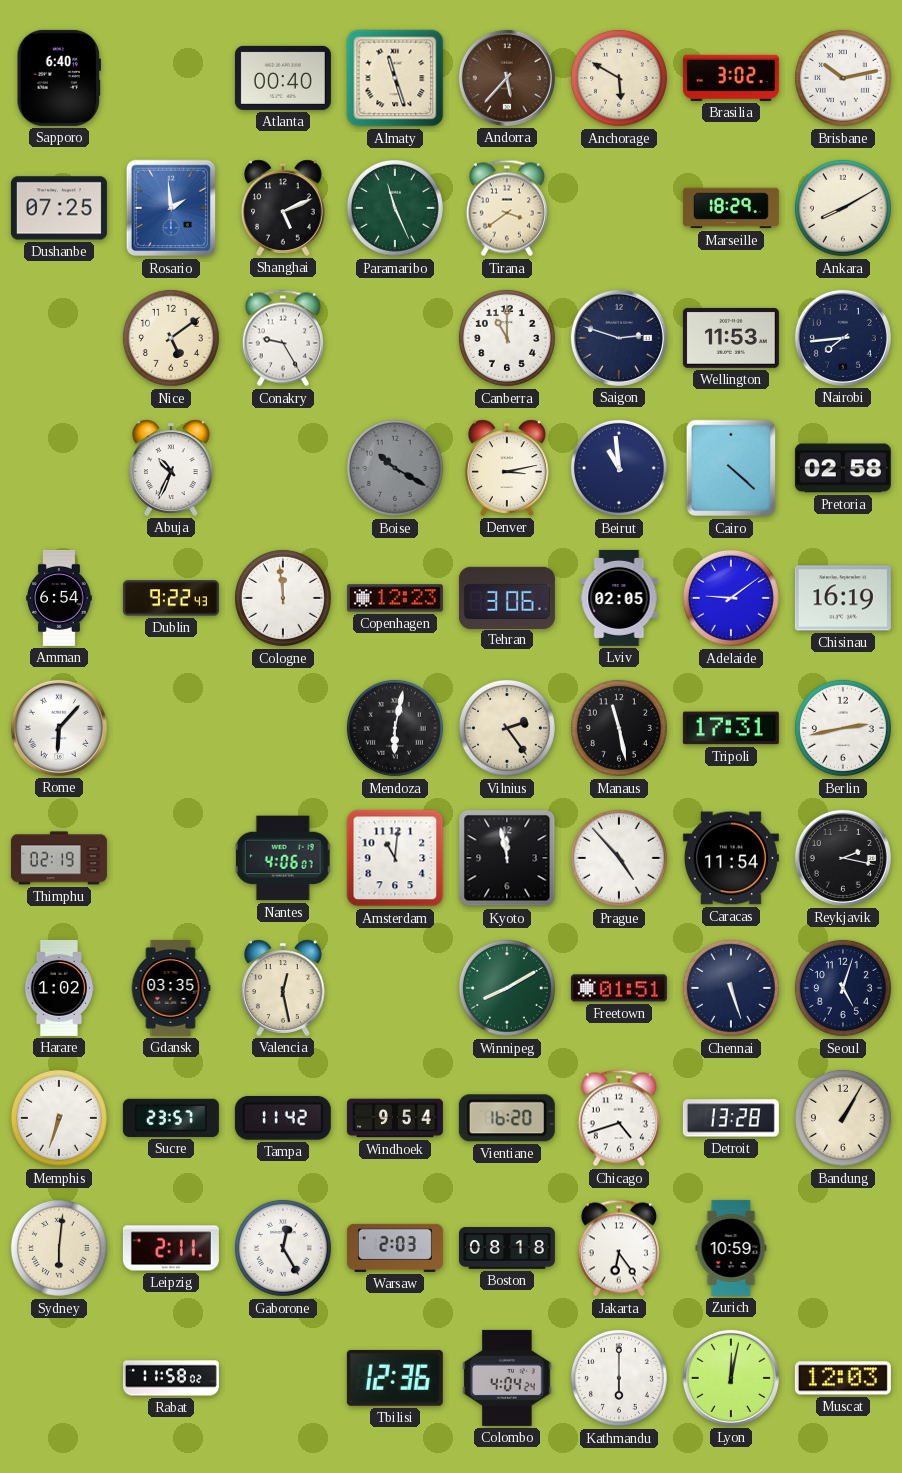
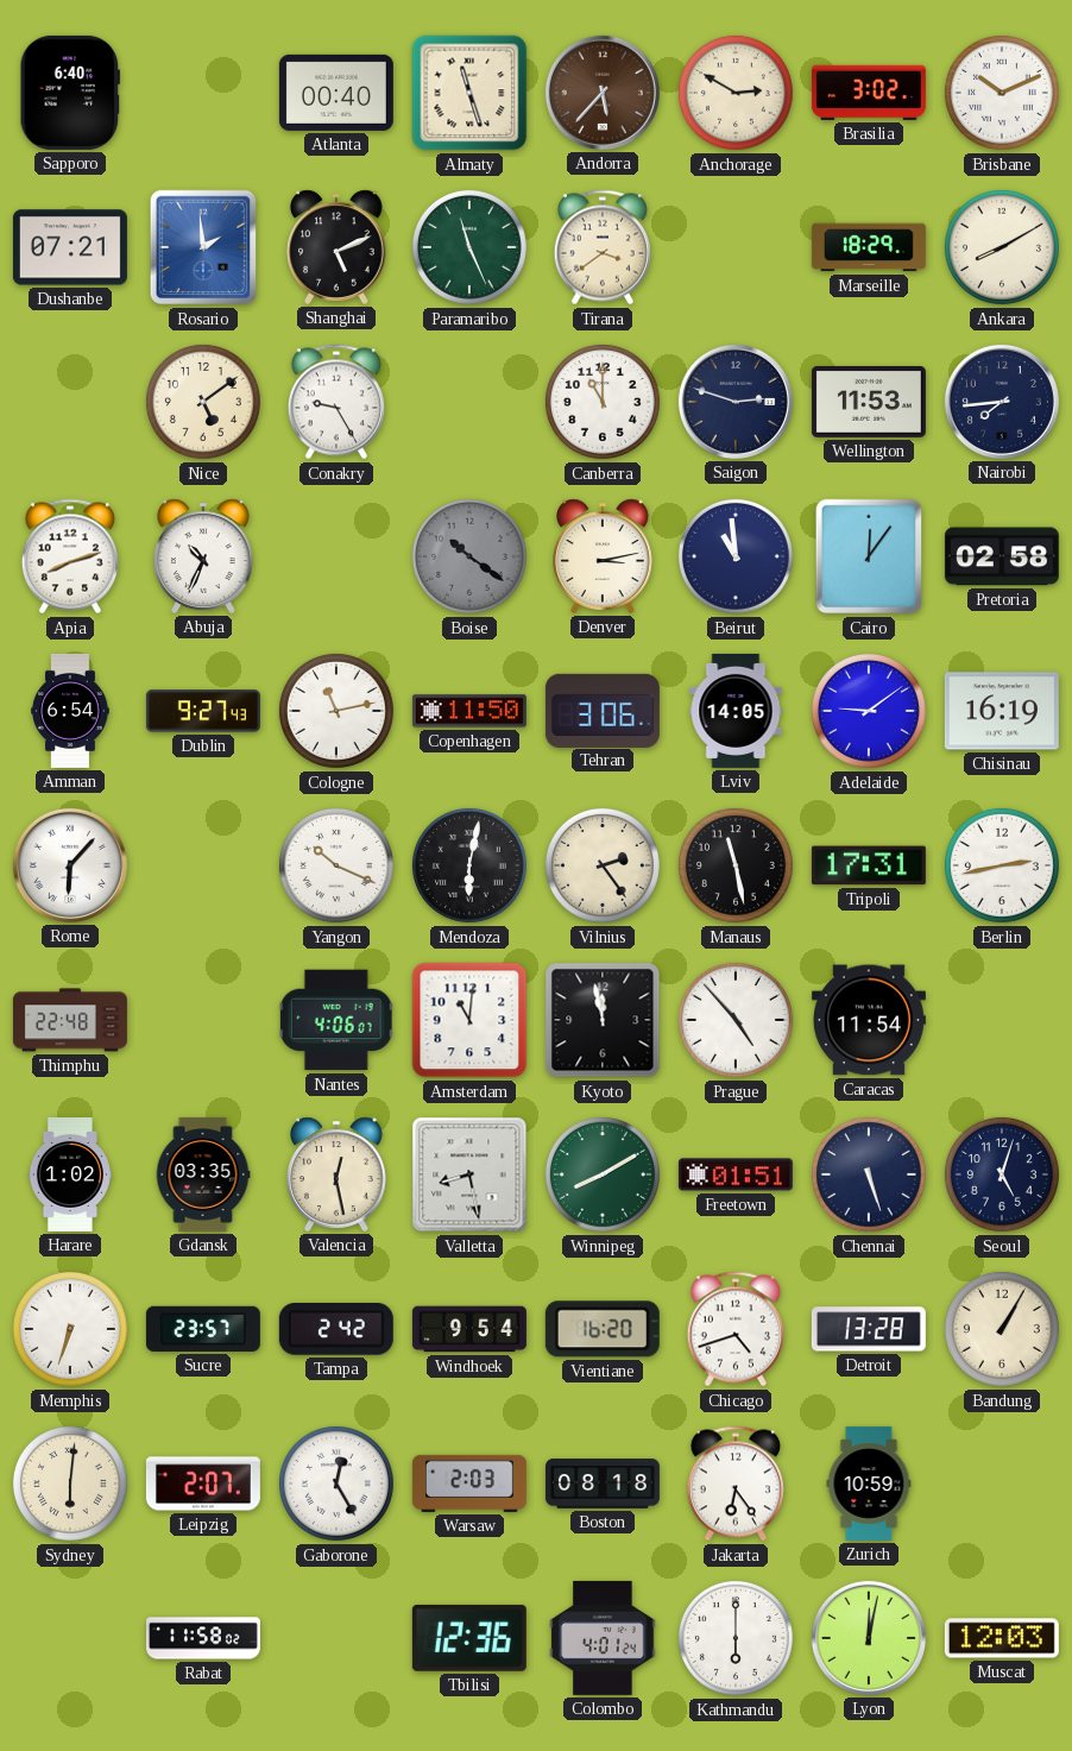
Anchorage: 5:50 -> 2:50 (736, 93)
Brisbane: 10:13 -> 10:11 (1002, 93)
Dushanbe: 07:25 -> 07:21 (70, 247)
Apia: none -> 8:12 (70, 556)
Boise: 10:20 -> 10:21 (469, 556)
Cairo: 4:22 -> 12:06 (869, 556)
Dublin: 9:22 -> 9:27 (203, 711)
Cologne: 11:59 -> 11:13 (336, 711)
Copenhagen: 12:23 -> 11:50 (469, 711)
Lviv: 02:05 -> 14:05 (736, 711)
Yangon: none -> 10:19 (336, 865)
Thimphu: 02:19 -> 22:48 (70, 1020)
Reykjavik: 2:17 -> none (843, 858)
Valletta: none -> 8:28 (469, 1174)
Tampa: 11:42 -> 2:42 (336, 1329)
Leipzig: 2:11 -> 2:07 (203, 1484)
Colombo: 4:04 -> 4:01 (603, 1638)
